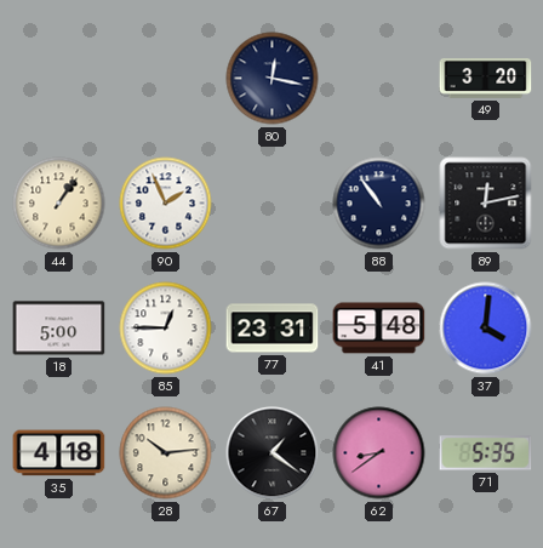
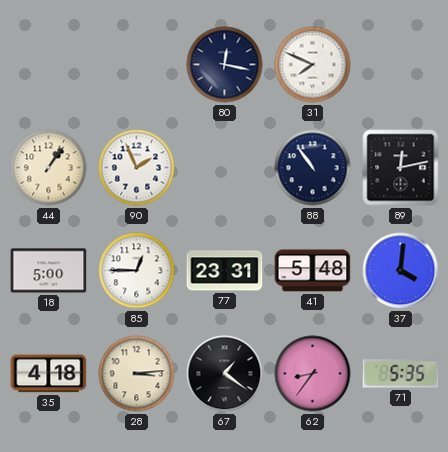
31: none -> 7:49 (313, 65)
49: 3:20 -> none (486, 79)
28: 10:14 -> 3:14 (137, 374)
62: 8:39 -> 8:36 (313, 374)
